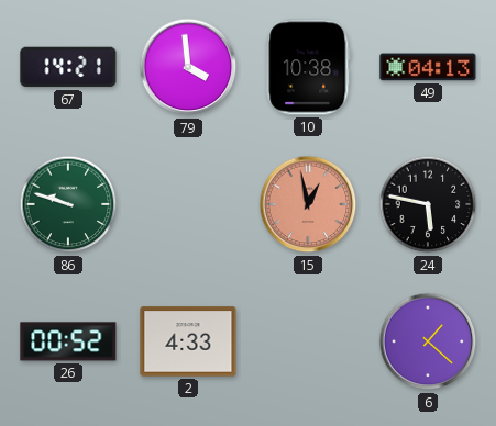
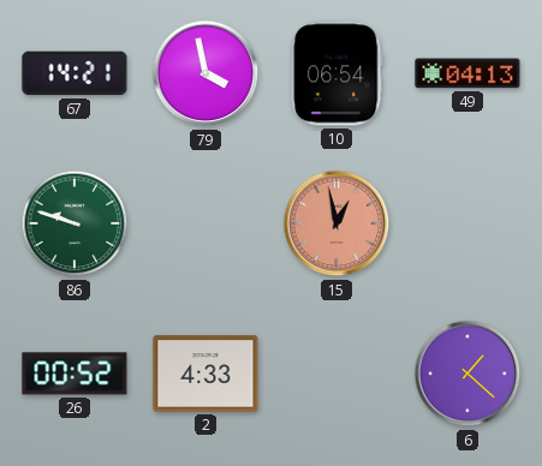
79: 3:59 -> 3:58 (206, 73)
10: 10:38 -> 06:54 (336, 73)
24: 5:47 -> none (428, 204)
